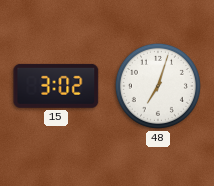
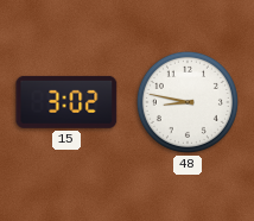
48: 7:03 -> 8:47 (188, 102)
